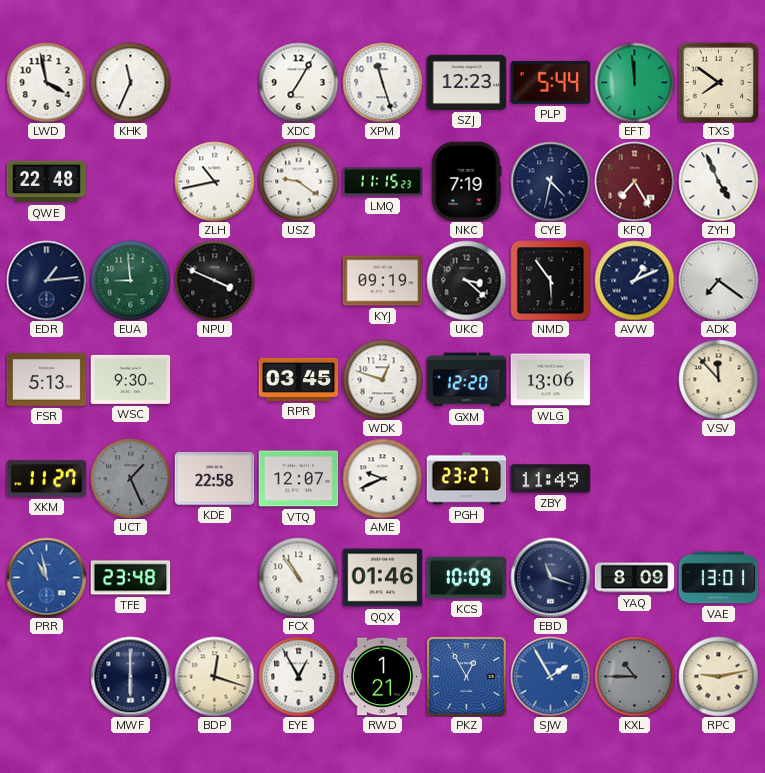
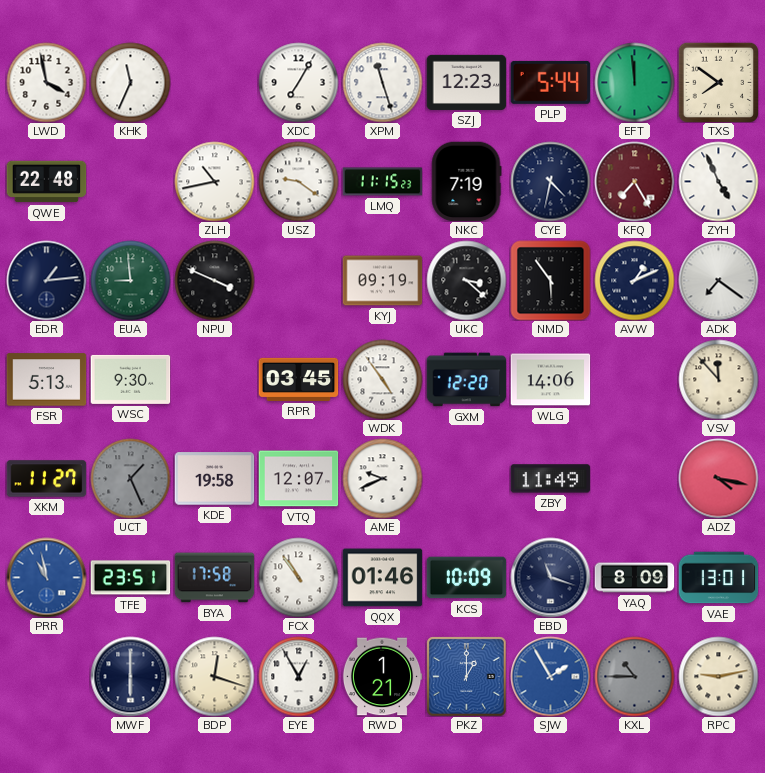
WDK: 12:48 -> 4:54 (382, 379)
WLG: 13:06 -> 14:06 (550, 380)
KDE: 22:58 -> 19:58 (214, 479)
PGH: 23:27 -> none (466, 479)
ADZ: none -> 4:17 (718, 478)
TFE: 23:48 -> 23:51 (130, 578)
BYA: none -> 17:58 (214, 578)
PKZ: 12:55 -> 1:00 (466, 676)
